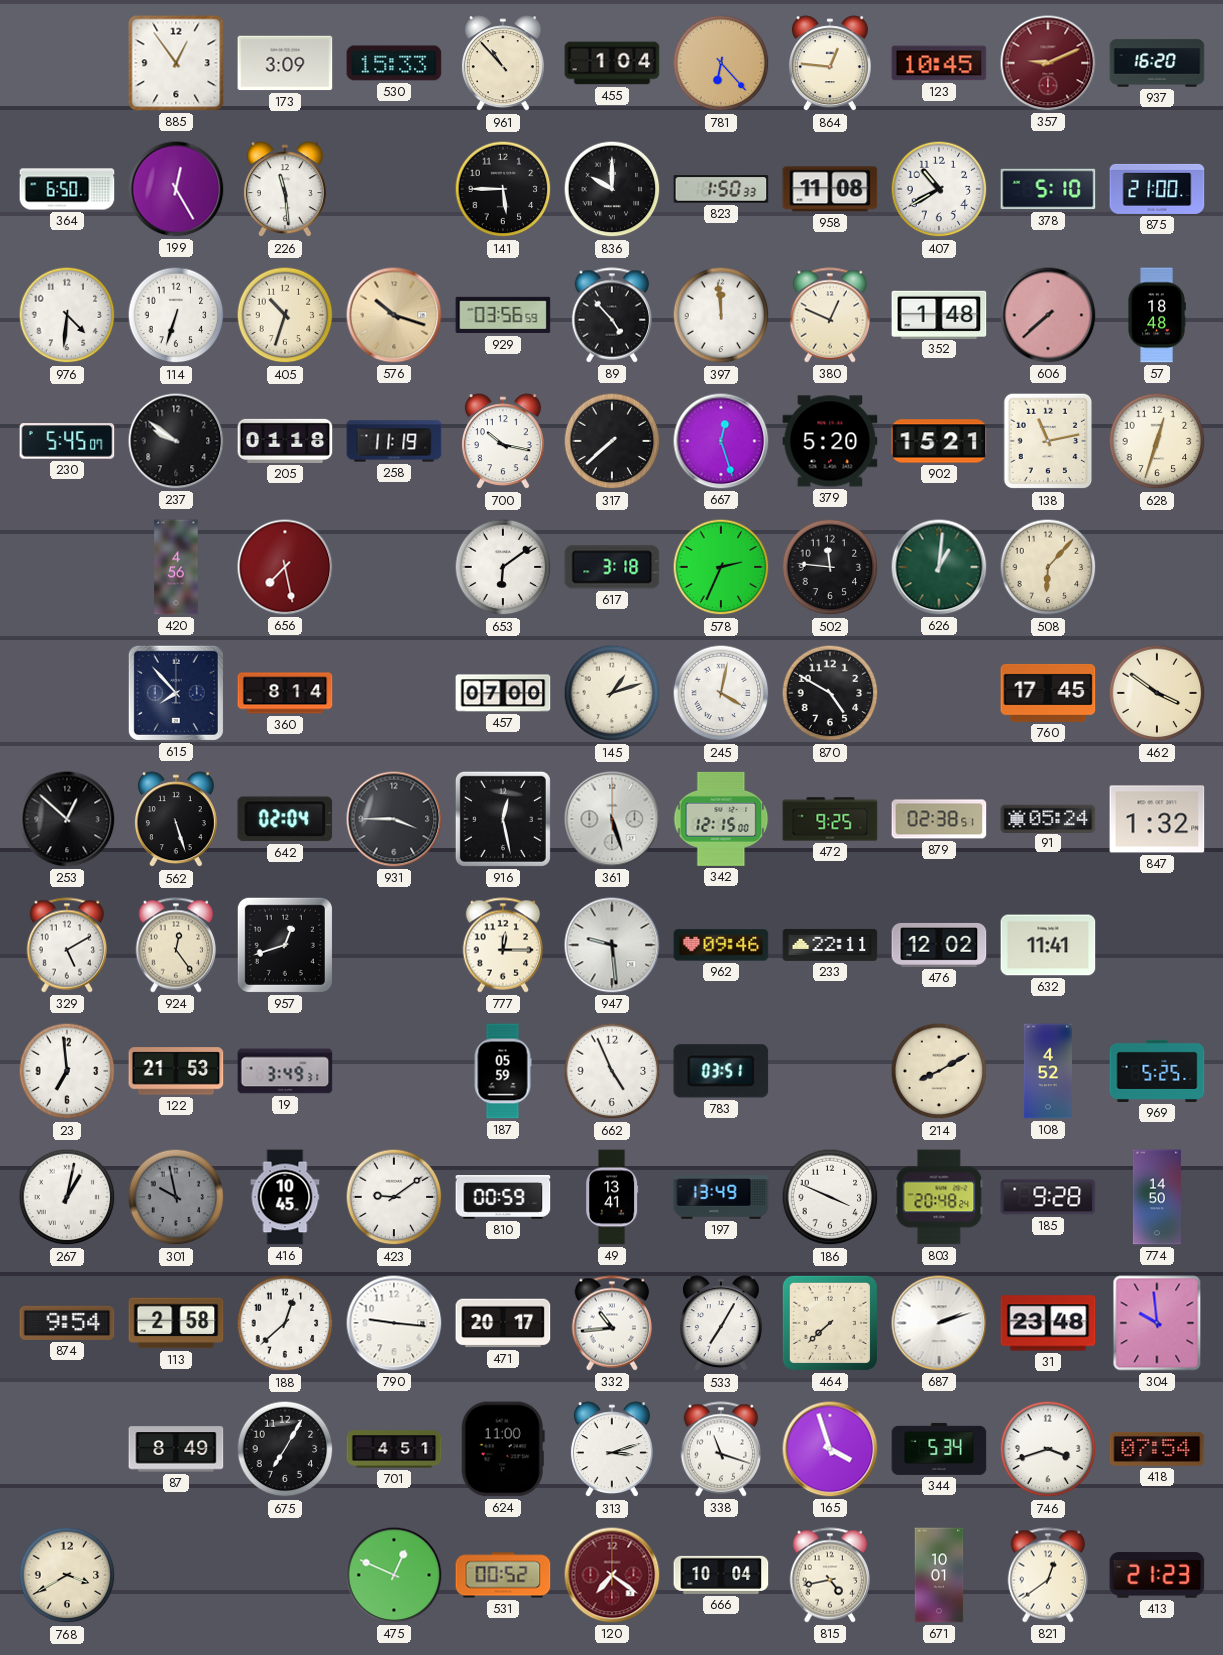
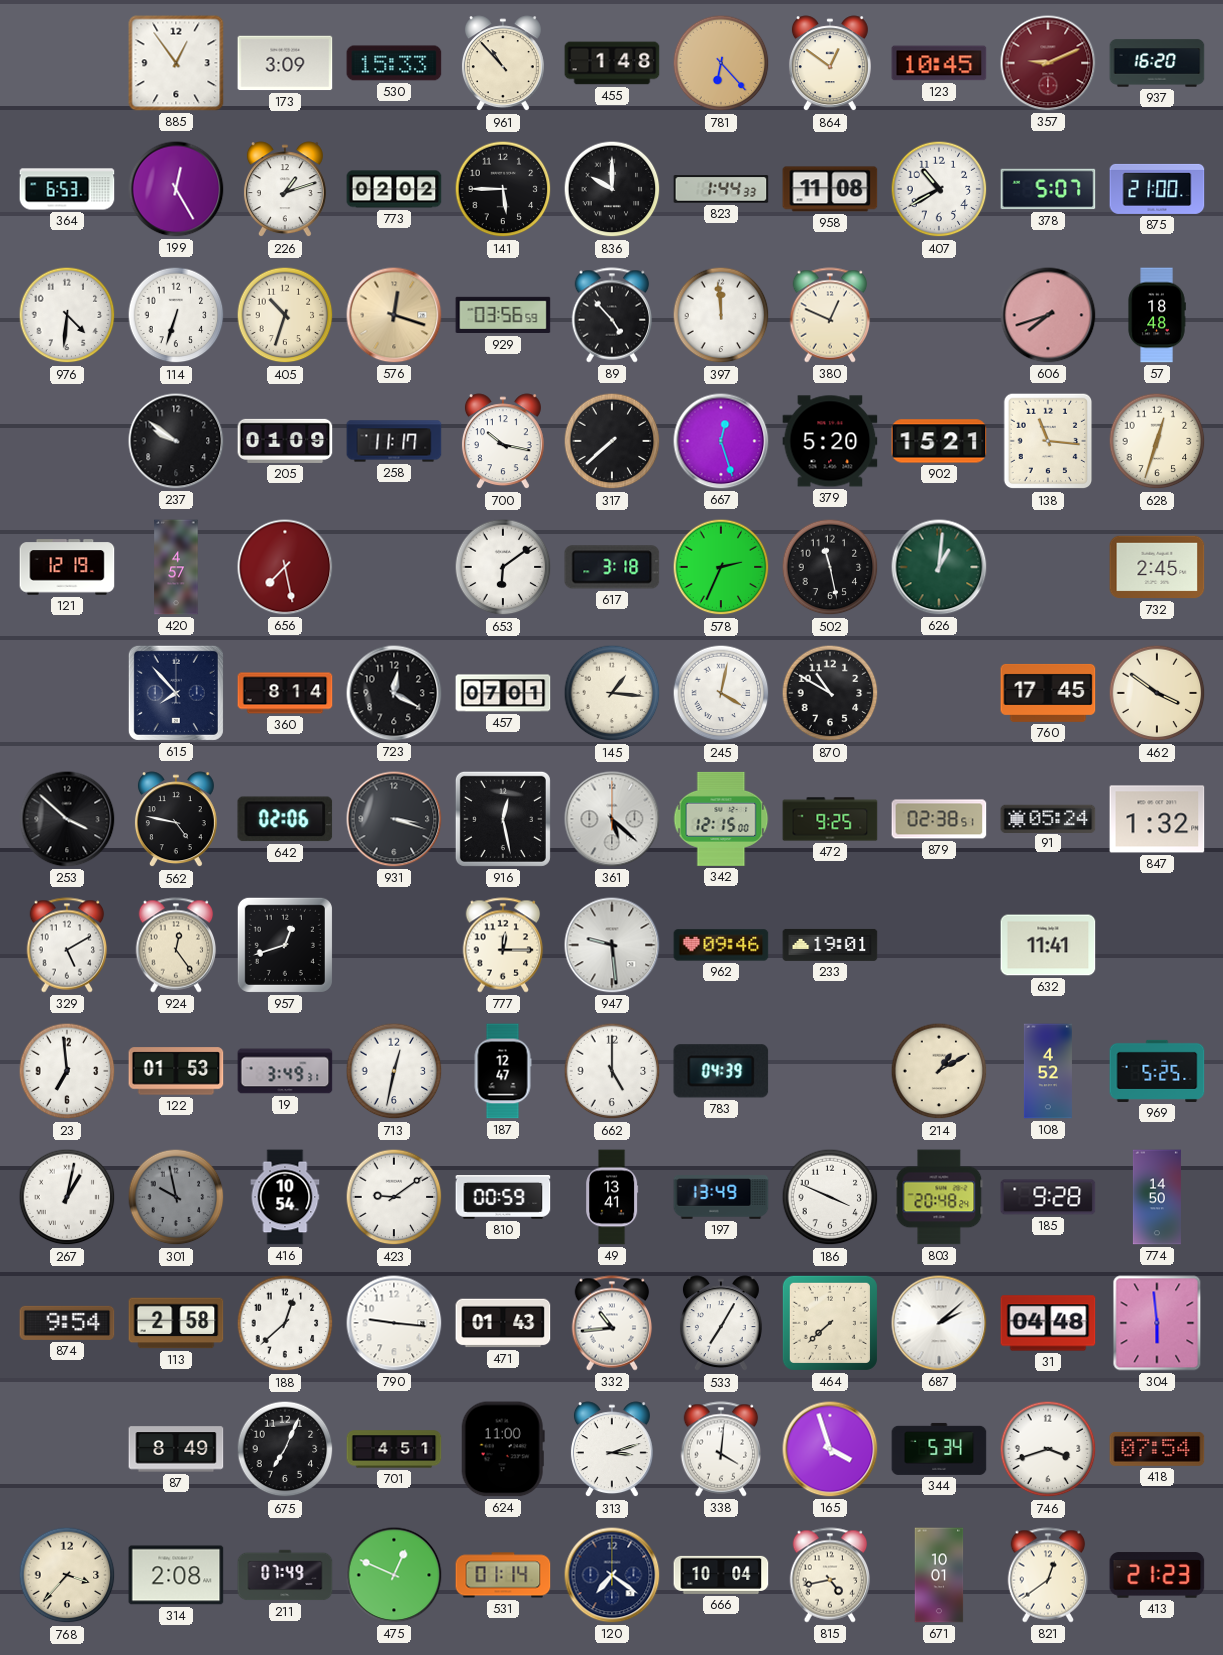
455: 1:04 -> 1:48 (612, 63)
864: 12:46 -> 12:51 (830, 64)
364: 6:50 -> 6:53 (67, 189)
226: 11:29 -> 1:12 (285, 190)
773: none -> 02:02 (394, 189)
823: 1:50 -> 1:44 (721, 189)
378: 5:10 -> 5:07 (1048, 189)
576: 10:18 -> 12:18 (394, 315)
352: 1:48 -> none (939, 314)
606: 7:38 -> 7:42 (1048, 315)
230: 5:45 -> none (67, 441)
205: 01:18 -> 01:09 (285, 441)
258: 11:19 -> 11:17 (394, 441)
138: 11:13 -> 11:16 (1048, 441)
121: none -> 12:19 (67, 567)
420: 4:56 -> 4:57 (176, 567)
502: 11:46 -> 11:28 (830, 567)
508: 6:07 -> none (1048, 567)
732: none -> 2:45 (1157, 567)
723: none -> 12:20 (394, 693)
457: 07:00 -> 07:01 (503, 693)
145: 1:12 -> 1:16 (612, 693)
870: 4:50 -> 10:50 (830, 693)
253: 12:52 -> 3:52 (67, 819)
562: 5:27 -> 4:47 (176, 820)
642: 02:04 -> 02:06 (285, 819)
931: 3:45 -> 3:18 (394, 819)
361: 5:27 -> 5:22 (612, 819)
233: 22:11 -> 19:01 (830, 945)
476: 12:02 -> none (939, 945)
122: 21:53 -> 01:53 (176, 1071)
713: none -> 12:32 (394, 1071)
187: 05:59 -> 12:47 (503, 1071)
662: 4:56 -> 5:00 (612, 1071)
783: 03:51 -> 04:39 (721, 1071)
214: 8:10 -> 1:10 (939, 1071)
416: 10:45 -> 10:54 (285, 1197)
471: 20:17 -> 01:43 (503, 1323)
687: 2:12 -> 2:08 (939, 1323)
31: 23:48 -> 04:48 (1048, 1323)
304: 9:59 -> 5:59 (1157, 1323)
675: 7:05 -> 7:04 (285, 1449)
338: 11:18 -> 4:01 (721, 1449)
768: 3:40 -> 3:37 (67, 1575)
314: none -> 2:08 (176, 1575)
211: none -> 07:49 (285, 1575)
531: 00:52 -> 01:14 (503, 1575)
120 dial: burgundy -> navy (612, 1575)
